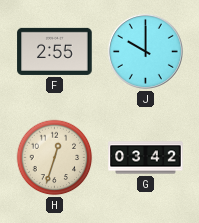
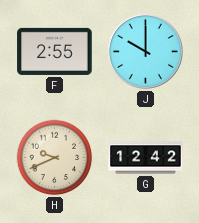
H: 12:33 -> 9:41 (55, 158)
G: 03:42 -> 12:42 (146, 158)
